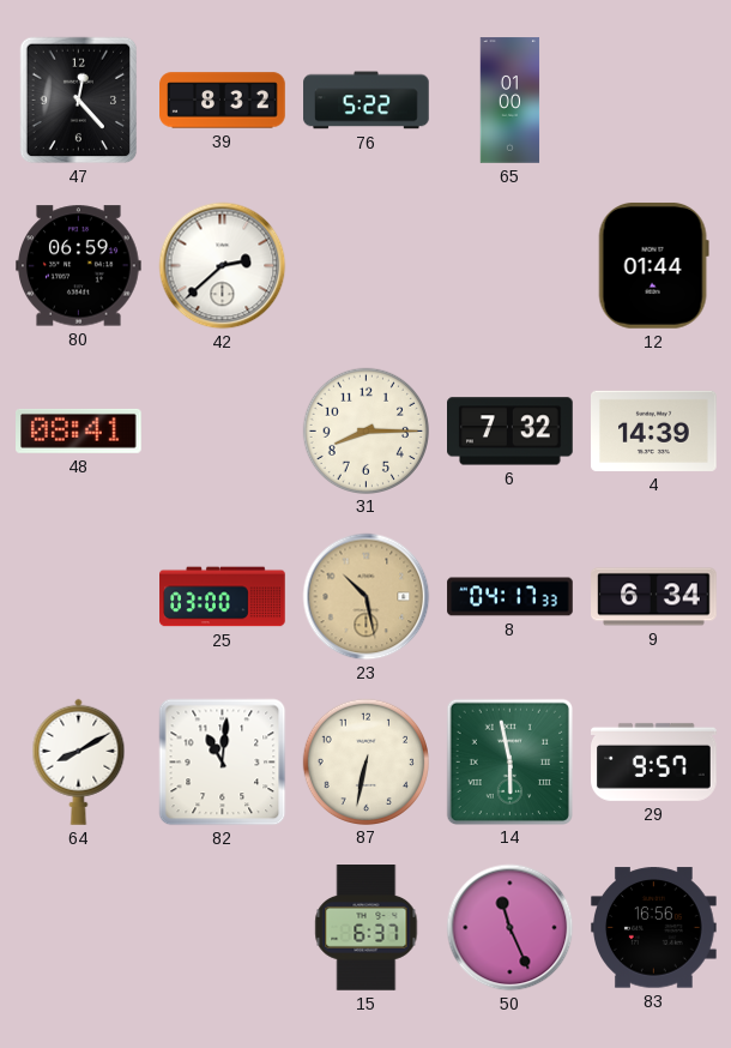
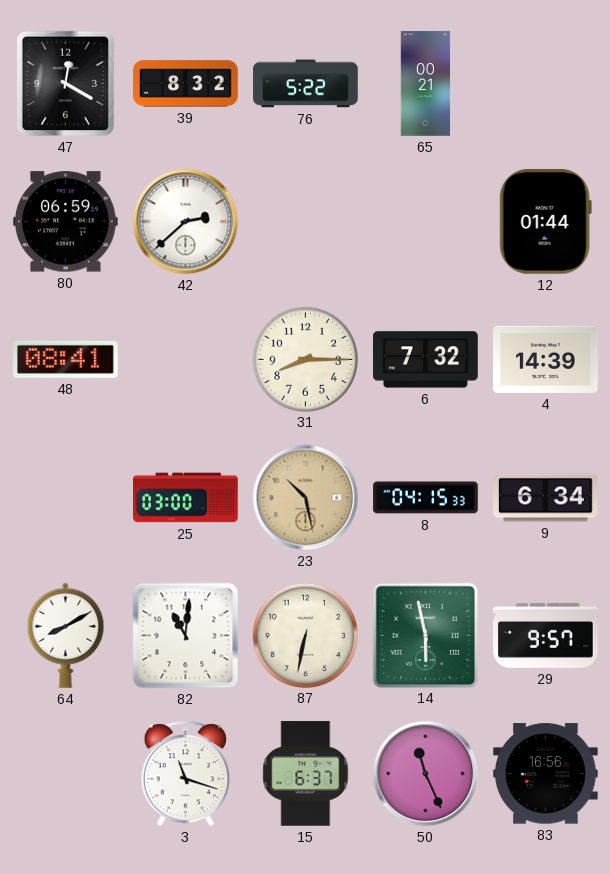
47: 12:23 -> 12:20 (66, 84)
65: 01:00 -> 00:21 (426, 84)
8: 04:17 -> 04:15 (426, 498)
3: none -> 11:18 (185, 774)
